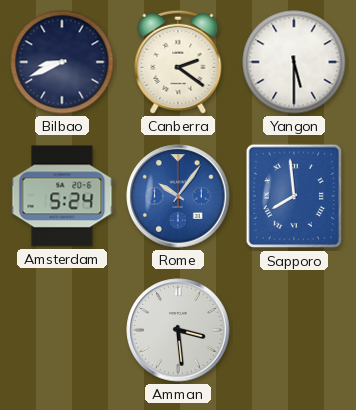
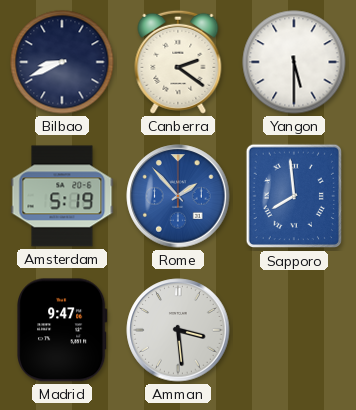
Amsterdam: 5:24 -> 5:19 (62, 196)
Rome: 10:06 -> 1:53 (178, 196)
Madrid: none -> 9:47 (62, 330)
